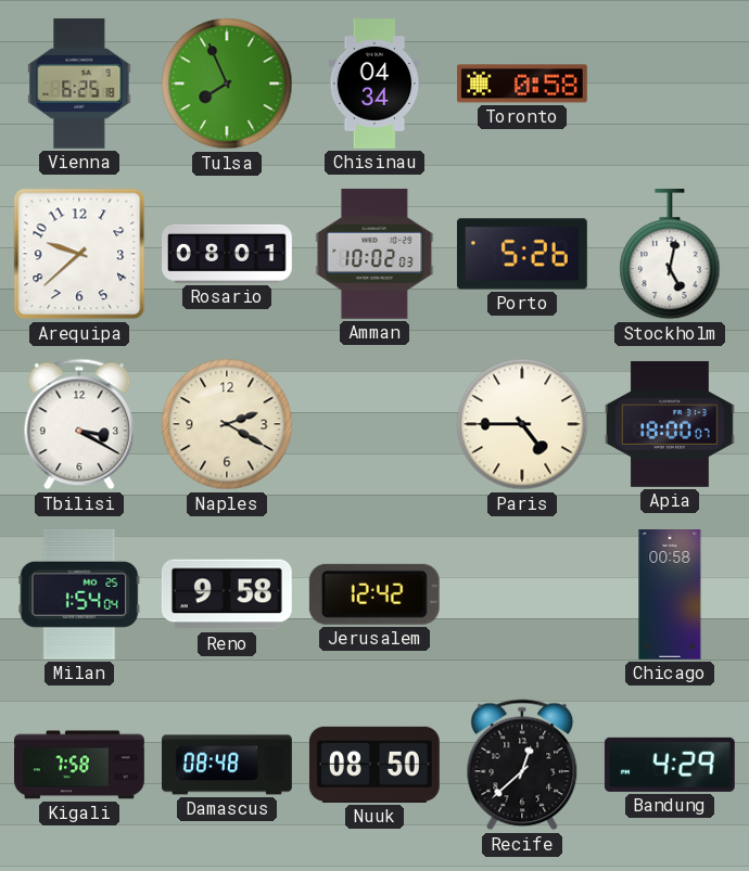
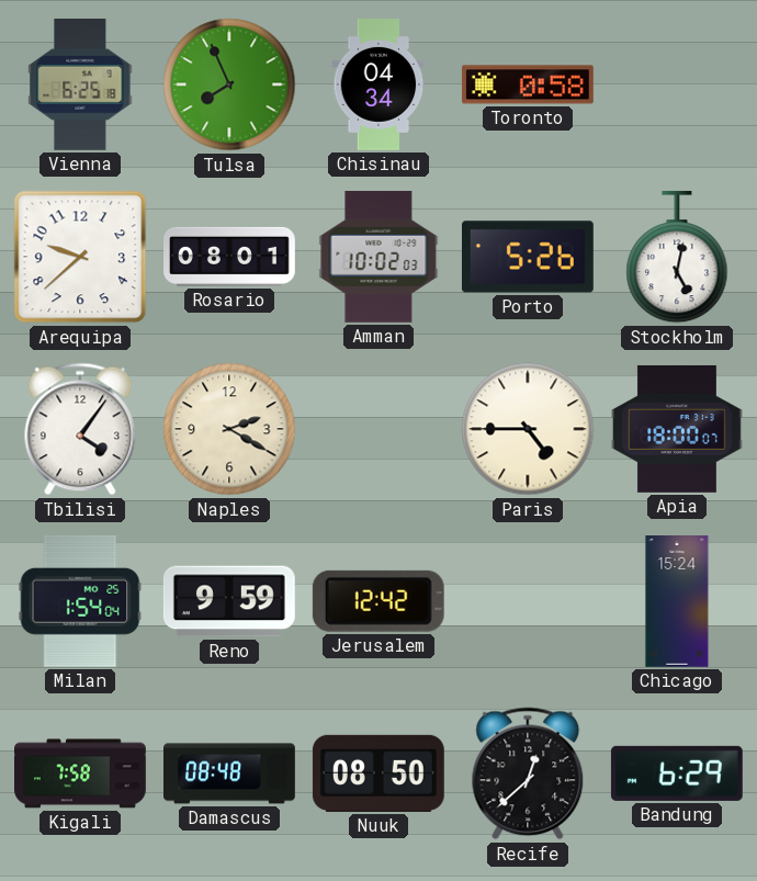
Tbilisi: 3:20 -> 4:06 (80, 429)
Reno: 9:58 -> 9:59 (229, 601)
Chicago: 00:58 -> 15:24 (677, 602)
Bandung: 4:29 -> 6:29 (677, 773)
